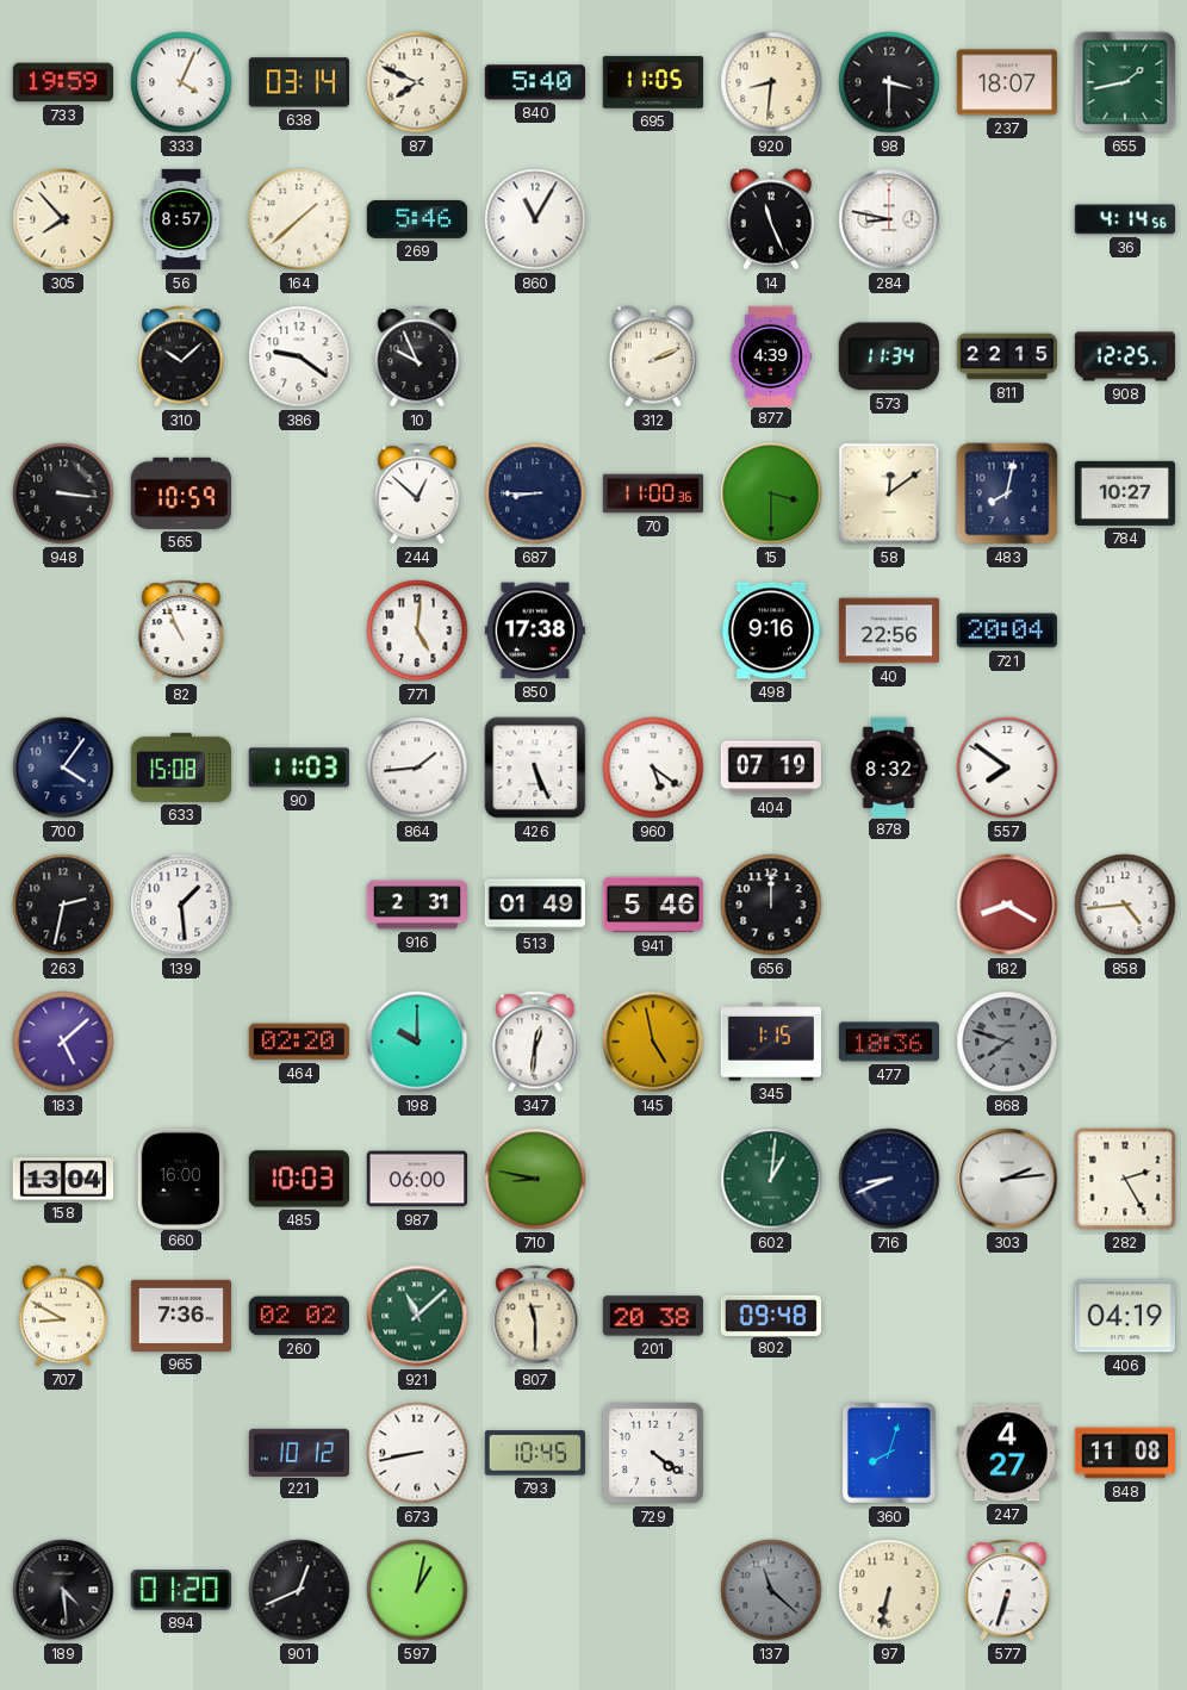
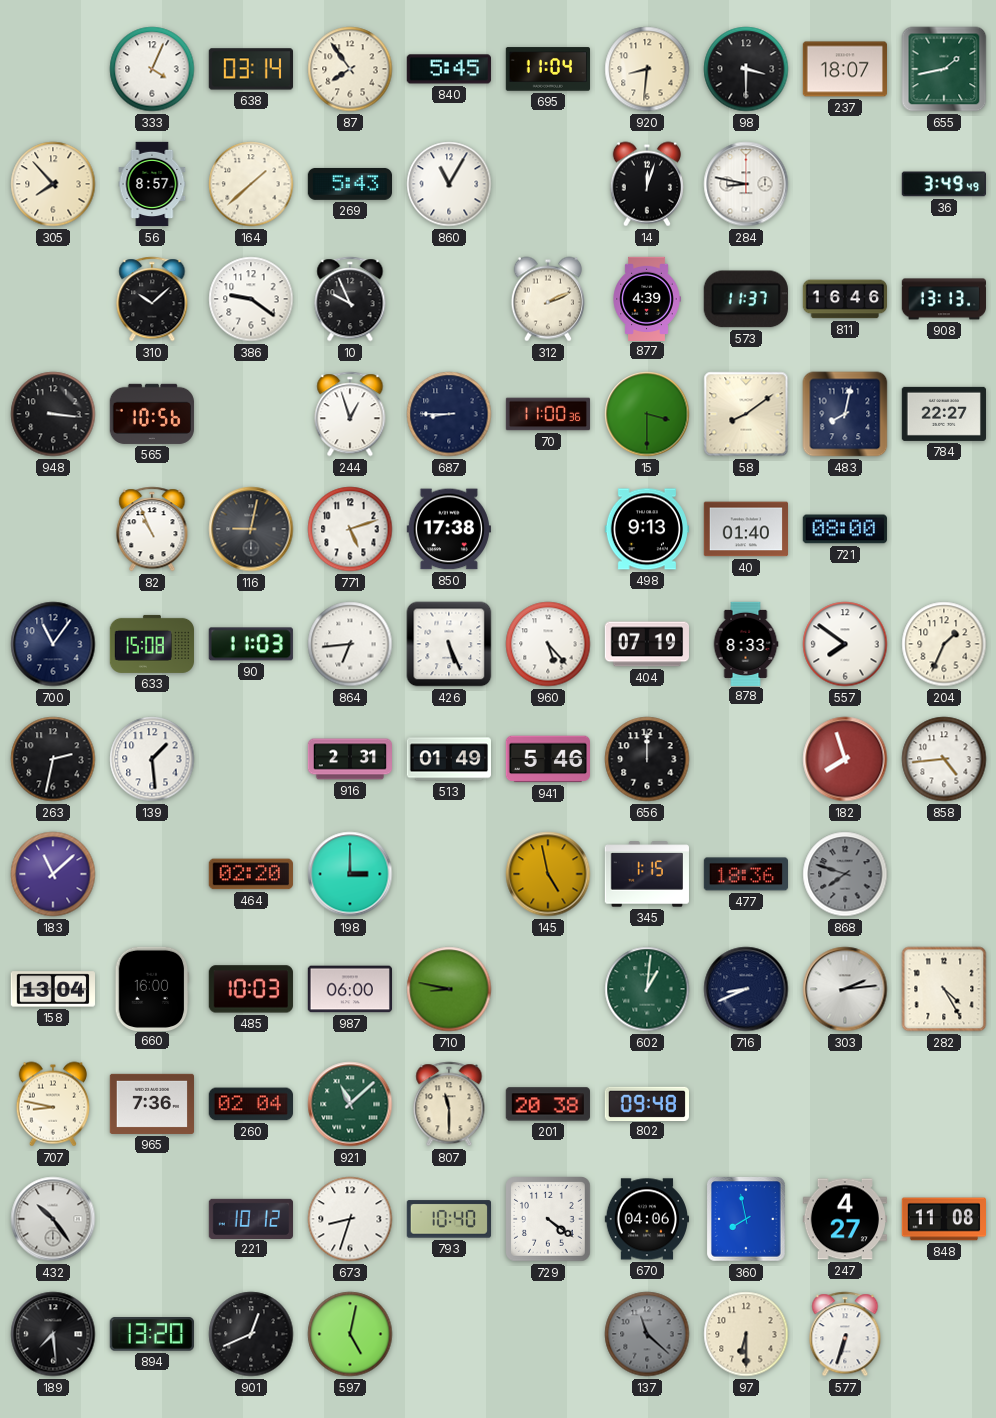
733: 19:59 -> none (62, 82)
87: 7:49 -> 7:54 (350, 69)
840: 5:40 -> 5:45 (449, 69)
695: 11:05 -> 11:04 (547, 69)
269: 5:46 -> 5:43 (349, 184)
14: 11:26 -> 12:03 (647, 184)
36: 4:14 -> 3:49 (944, 184)
573: 11:34 -> 11:37 (746, 299)
811: 22:15 -> 16:46 (844, 299)
908: 12:25 -> 13:13 (944, 299)
565: 10:59 -> 10:56 (152, 414)
244: 12:52 -> 12:57 (350, 414)
58: 12:09 -> 8:09 (746, 414)
784: 10:27 -> 22:27 (943, 414)
116: none -> 9:02 (251, 529)
771: 5:01 -> 5:12 (350, 529)
498: 9:16 -> 9:13 (646, 529)
40: 22:56 -> 01:40 (745, 529)
721: 20:04 -> 08:00 (845, 529)
700: 4:06 -> 11:06 (53, 644)
864: 1:44 -> 6:44 (350, 644)
960: 5:21 -> 5:23 (548, 644)
878: 8:32 -> 8:33 (746, 643)
204: none -> 1:34 (944, 644)
182: 8:20 -> 7:57 (845, 759)
183: 5:08 -> 11:08 (53, 874)
198: 10:00 -> 3:00 (350, 874)
347: 12:31 -> none (535, 1042)
282: 2:25 -> 4:25 (944, 989)
707: 8:50 -> 8:47 (53, 1104)
260: 02:02 -> 02:04 (250, 1104)
406: 04:19 -> none (1124, 1316)
432: none -> 10:24 (53, 1219)
673: 8:43 -> 8:33 (350, 1219)
793: 10:45 -> 10:40 (448, 1219)
670: none -> 04:06 (646, 1219)
360: 8:03 -> 7:58 (746, 1219)
189: 4:29 -> 7:29 (53, 1334)
894: 01:20 -> 13:20 (152, 1334)
597: 1:02 -> 5:02 (350, 1334)
97: 6:32 -> 6:30 (746, 1334)
